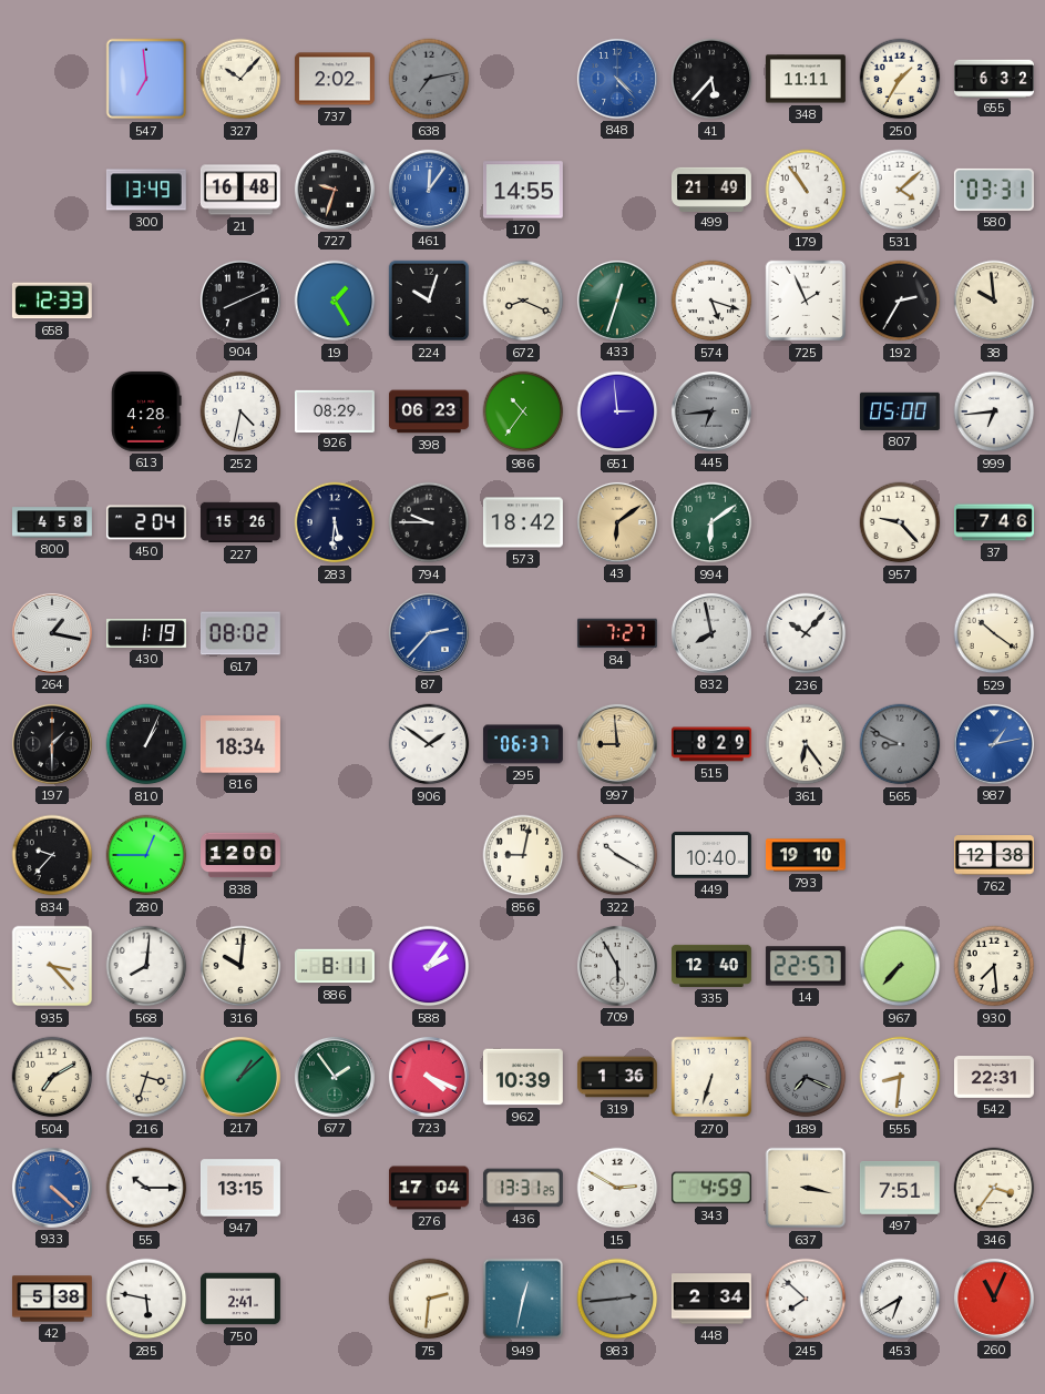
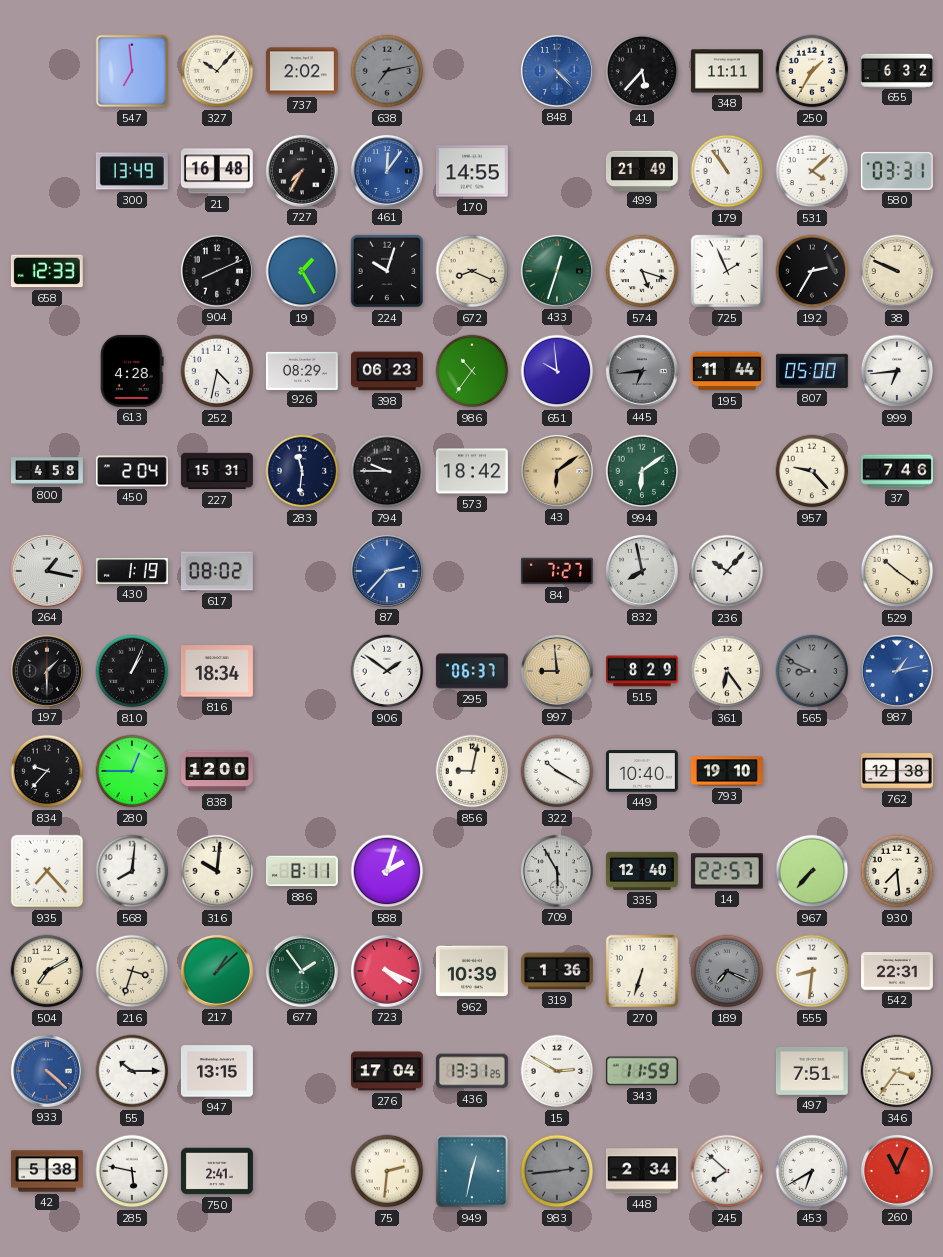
727: 9:33 -> 7:35 (302, 171)
38: 9:59 -> 9:49 (897, 271)
651: 2:59 -> 9:59 (557, 371)
195: none -> 11:44 (727, 371)
227: 15:26 -> 15:31 (217, 471)
283: 5:31 -> 11:31 (302, 471)
935: 3:23 -> 7:23 (47, 871)
588: 2:06 -> 2:03 (387, 871)
343: 4:59 -> 11:59 (642, 1071)
637: 3:17 -> none (806, 1188)
